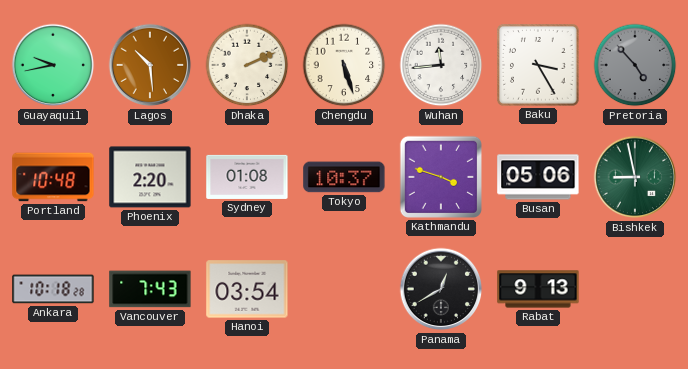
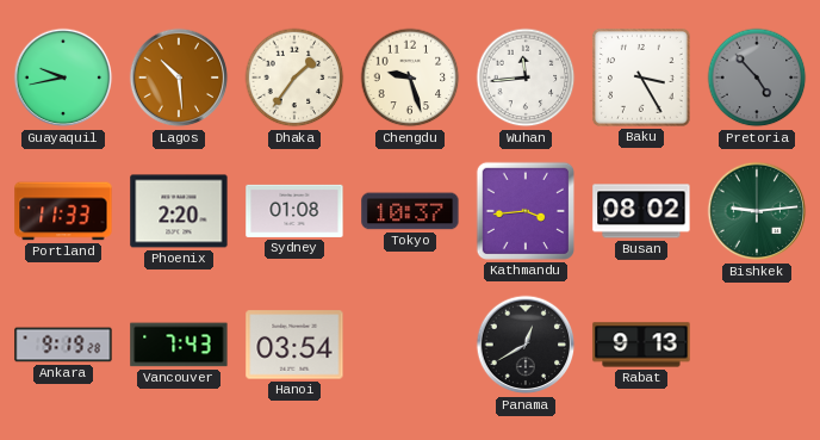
Dhaka: 2:11 -> 1:36 (294, 78)
Chengdu: 5:27 -> 9:27 (410, 78)
Portland: 10:48 -> 11:33 (63, 211)
Kathmandu: 3:48 -> 3:44 (526, 211)
Busan: 05:06 -> 08:02 (641, 211)
Bishkek: 8:58 -> 9:14 (757, 211)
Ankara: 10:18 -> 9:19 (63, 345)
